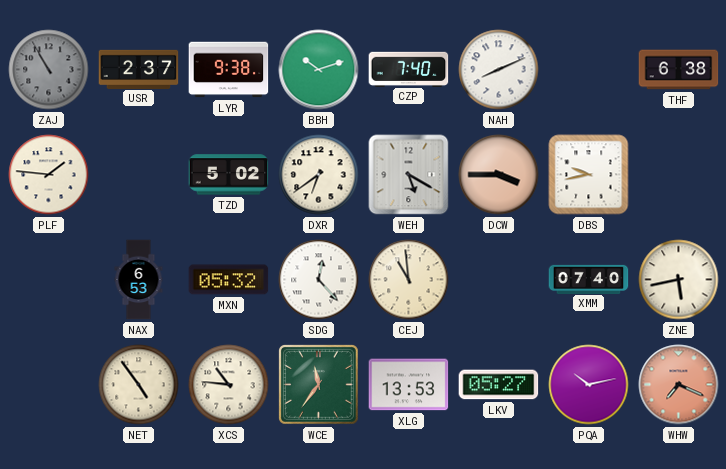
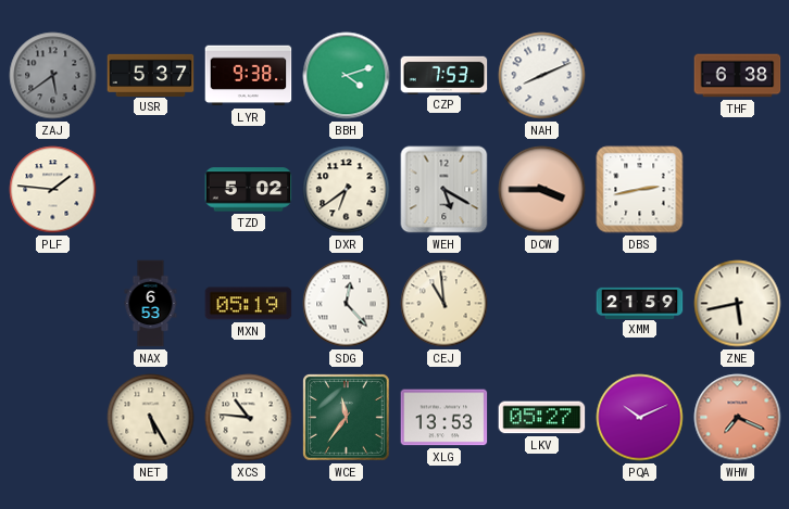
ZAJ: 10:55 -> 5:39 (53, 76)
USR: 2:37 -> 5:37 (151, 75)
BBH: 10:12 -> 4:12 (347, 76)
CZP: 7:40 -> 7:53 (444, 75)
DBS: 9:43 -> 2:43 (640, 190)
MXN: 05:32 -> 05:19 (249, 304)
XMM: 07:40 -> 21:59 (640, 303)
NET: 4:54 -> 5:25 (151, 418)
PQA: 10:13 -> 10:11 (640, 418)
